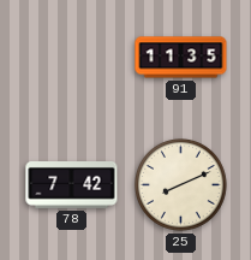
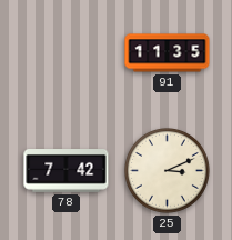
25: 8:11 -> 3:11 (168, 171)
